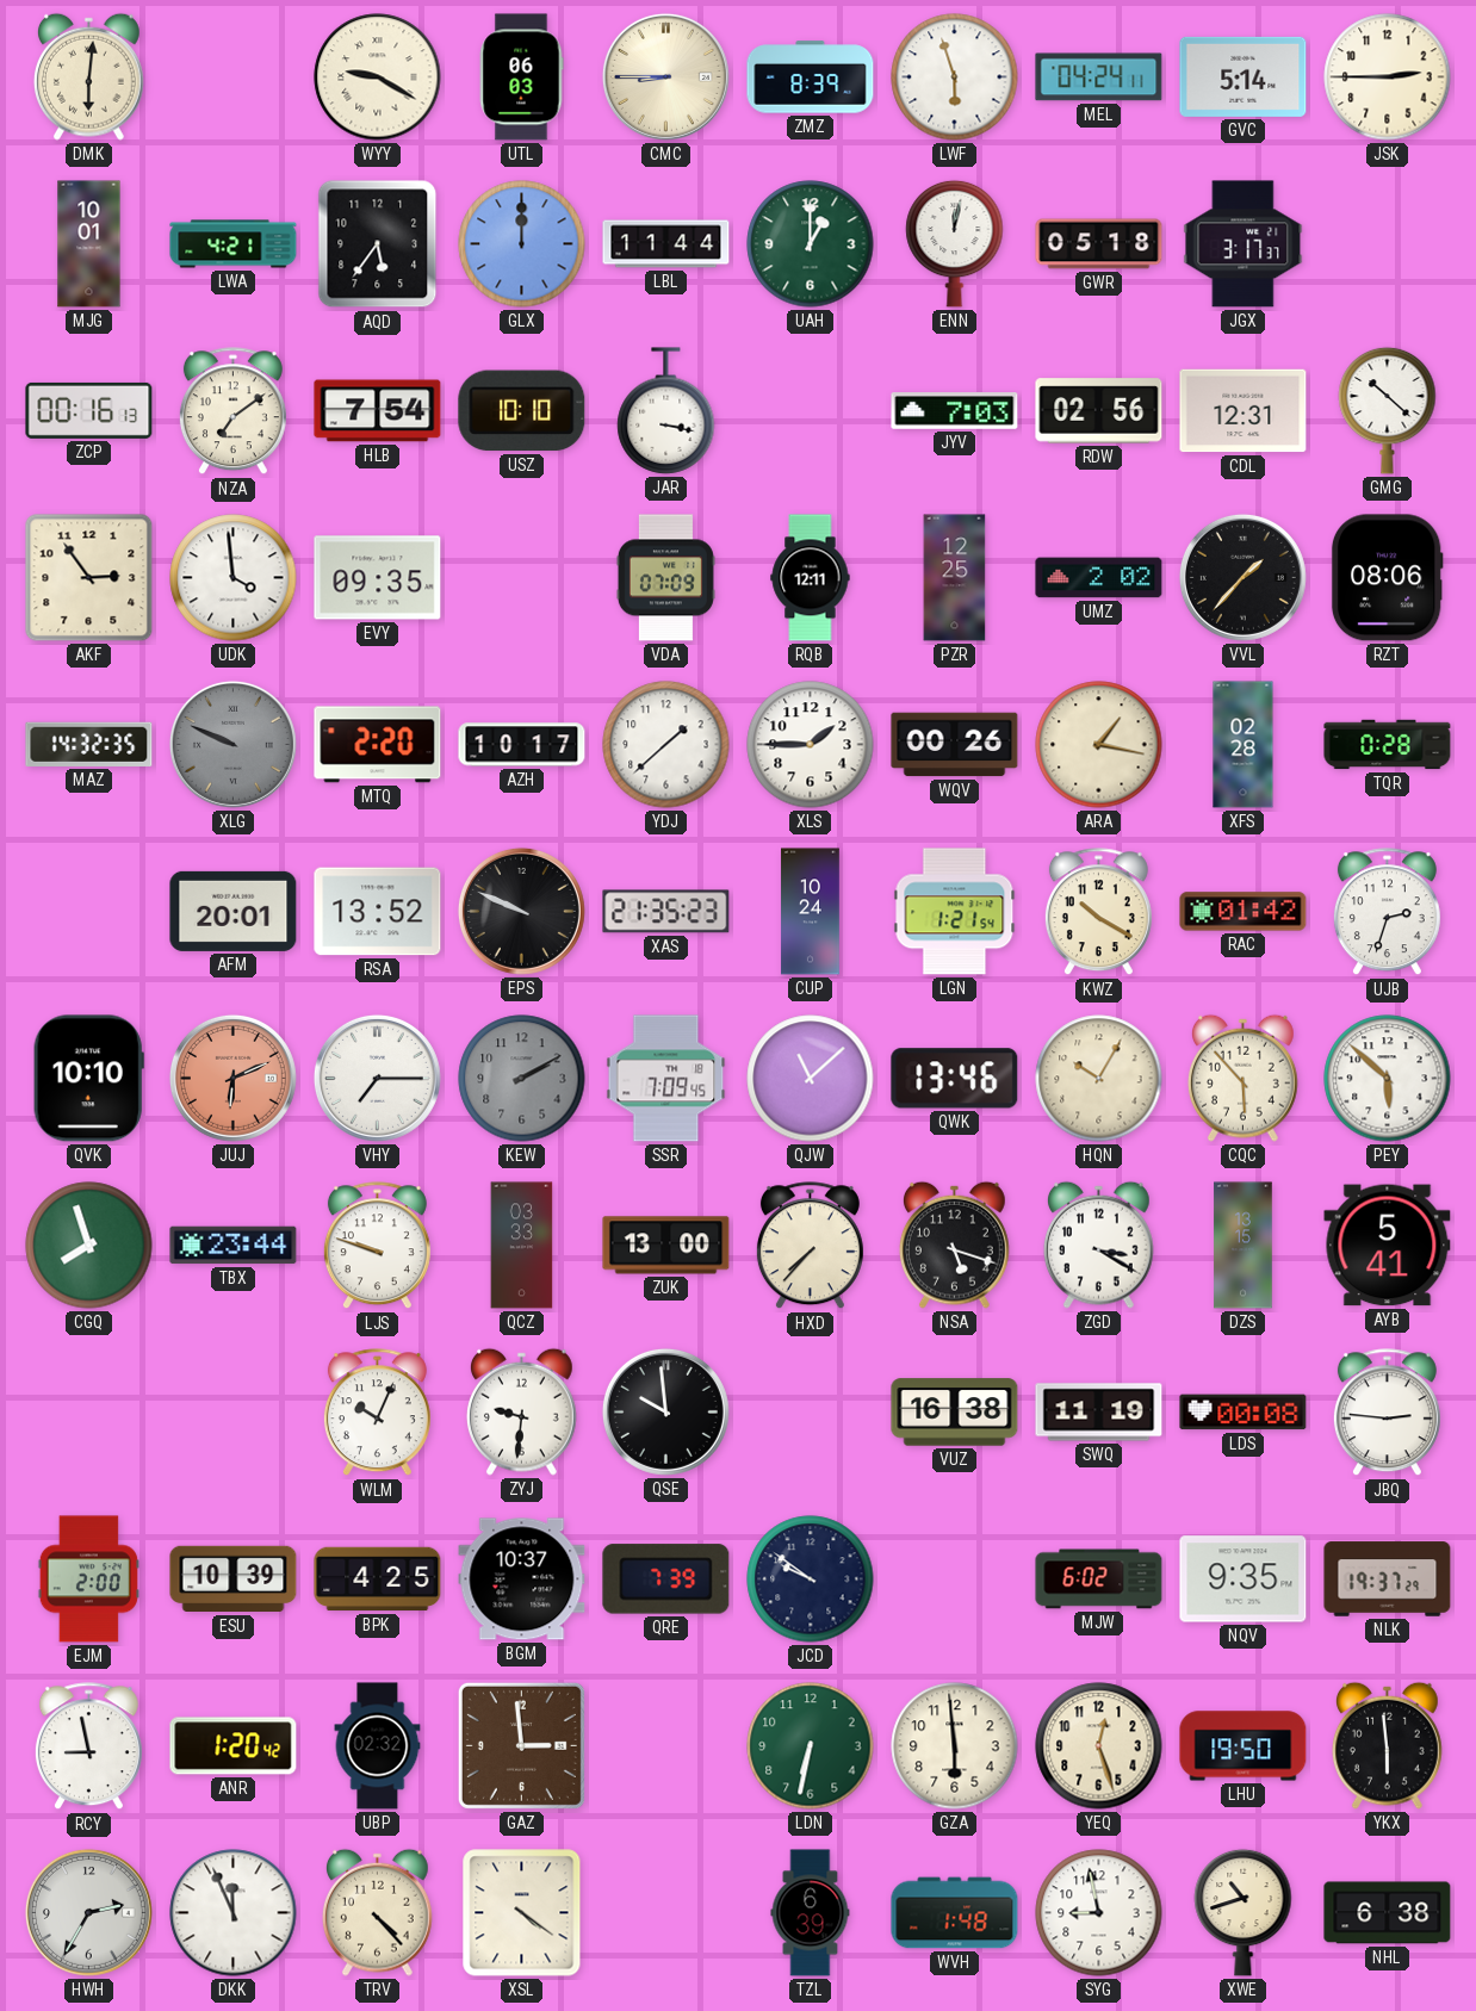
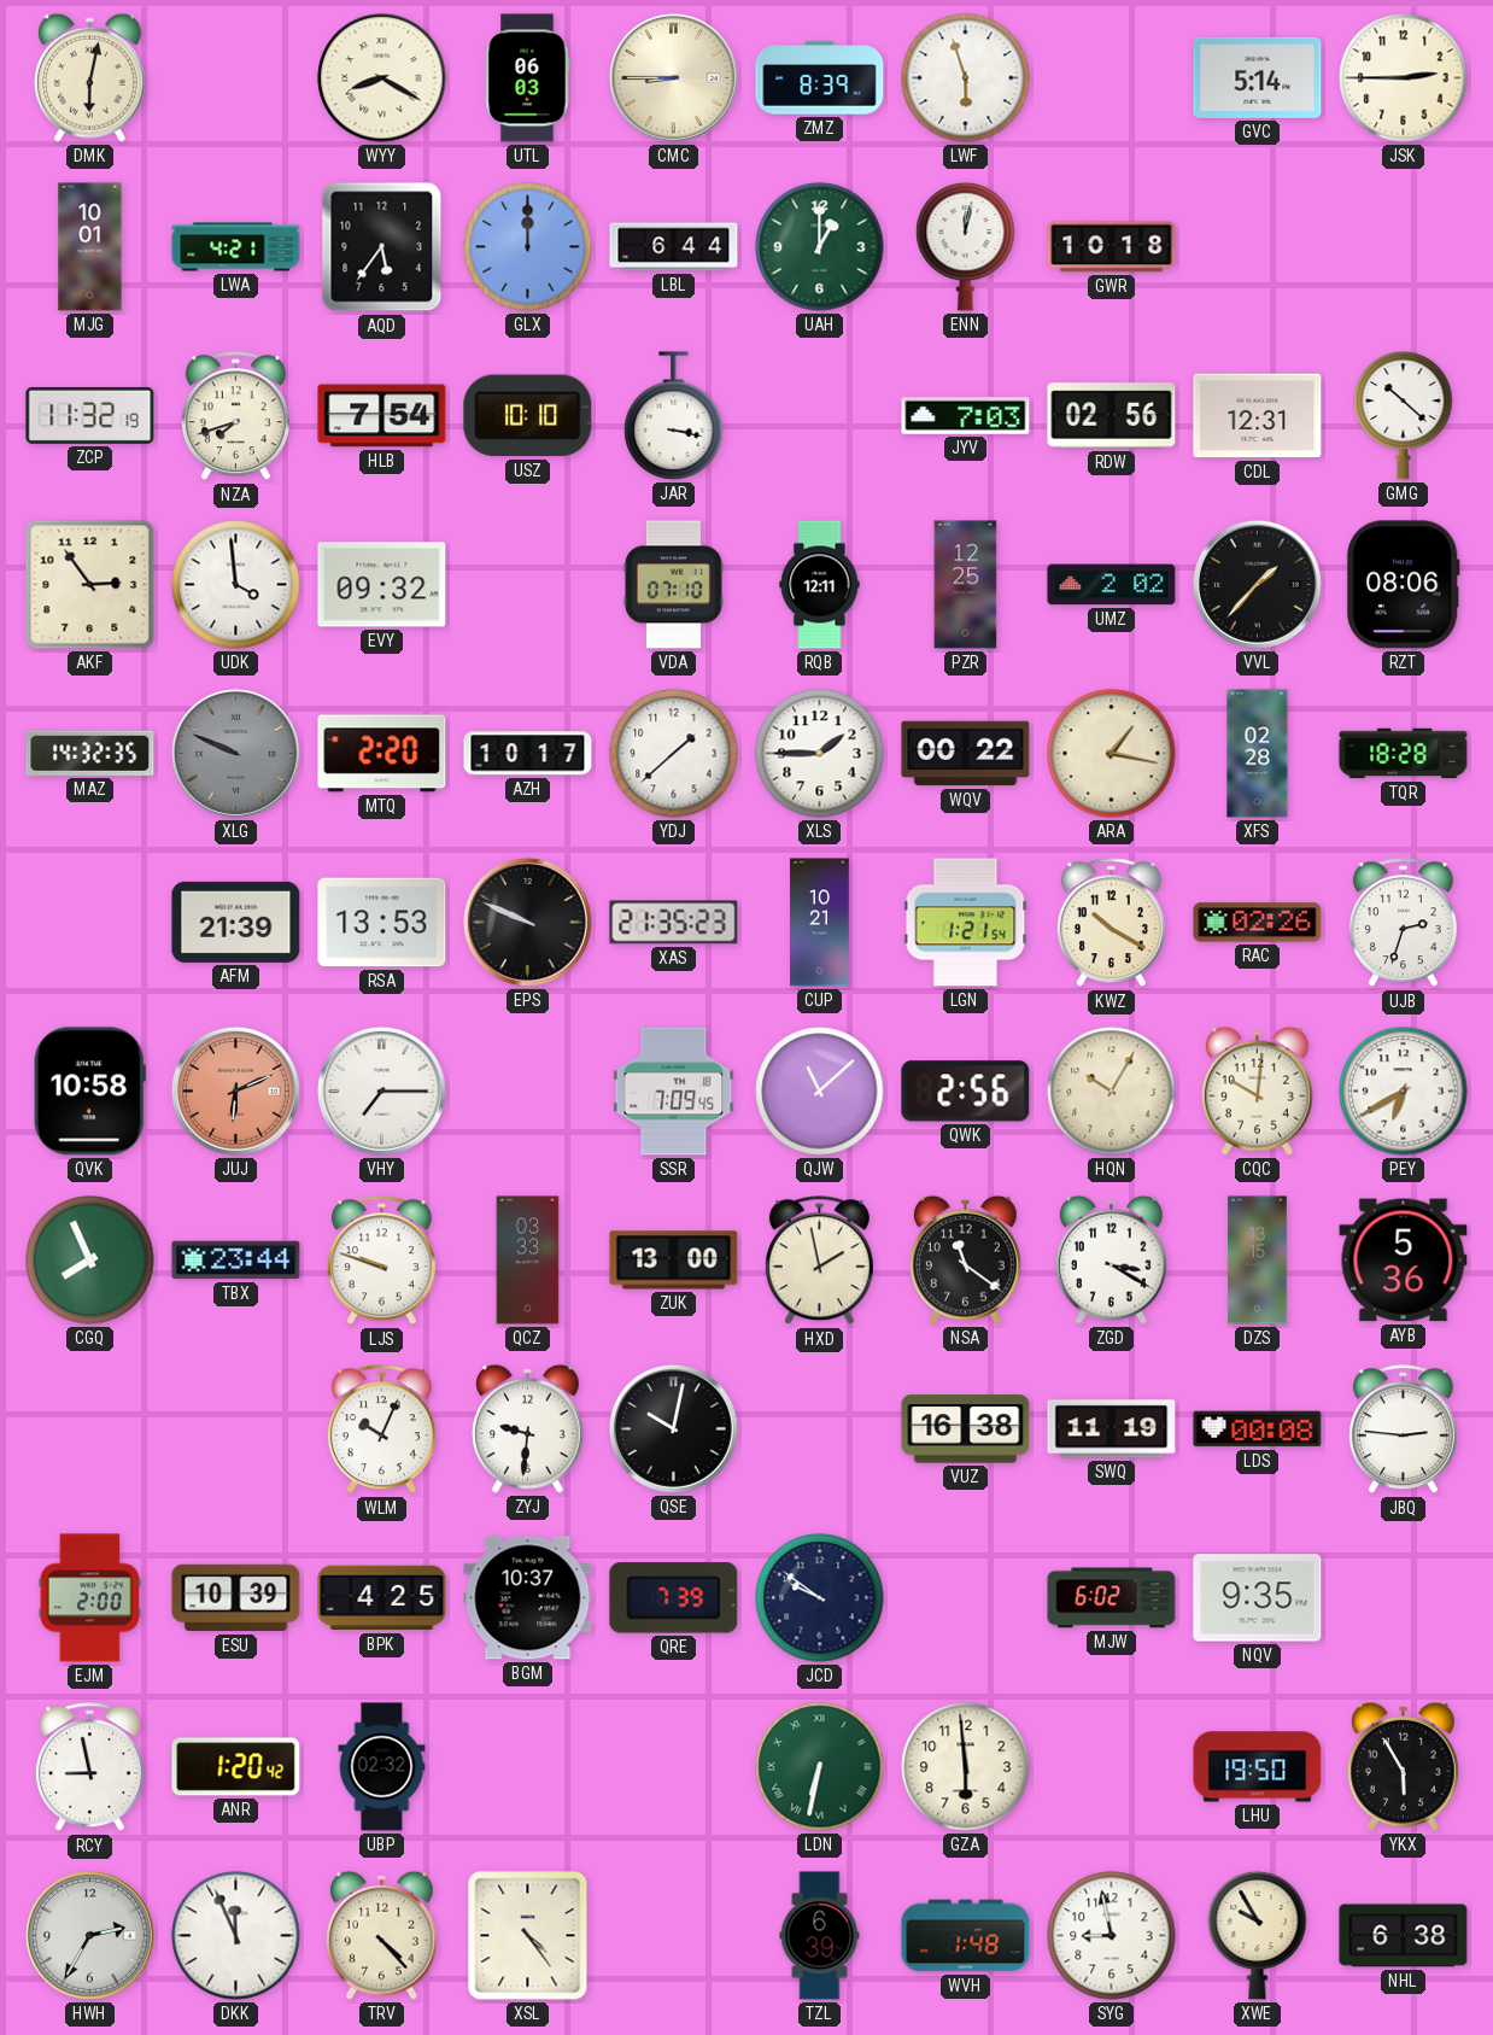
DMK: 6:01 -> 6:02 (89, 77)
WYY: 9:20 -> 8:20 (382, 78)
MEL: 04:24 -> none (1099, 77)
LBL: 11:44 -> 6:44 (674, 247)
GWR: 05:18 -> 10:18 (1112, 247)
JGX: 3:17 -> none (1244, 244)
ZCP: 00:16 -> 11:32 (90, 415)
NZA: 7:09 -> 7:42 (235, 416)
EVY: 09:35 -> 09:32 (382, 585)
VDA: 07:09 -> 07:10 (673, 585)
WQV: 00:26 -> 00:22 (966, 754)
TQR: 0:28 -> 18:28 (1404, 754)
AFM: 20:01 -> 21:39 (236, 922)
RSA: 13:52 -> 13:53 (382, 923)
CUP: 10:24 -> 10:21 (820, 923)
RAC: 01:42 -> 02:26 (1258, 923)
QVK: 10:10 -> 10:58 (89, 1092)
KEW: 2:10 -> none (522, 1079)
QWK: 13:46 -> 2:56 (966, 1092)
CQC: 5:53 -> 10:01 (1257, 1090)
PEY: 5:52 -> 6:40 (1404, 1092)
CGQ: 7:57 -> 7:56 (90, 1261)
HXD: 7:37 -> 1:58 (819, 1261)
NSA: 5:18 -> 11:21 (965, 1259)
AYB: 5:41 -> 5:36 (1404, 1261)
QSE: 9:59 -> 10:02 (673, 1428)
NLK: 19:37 -> none (1388, 1579)
GAZ: 2:59 -> none (521, 1745)
LDN numerals: Arabic -> Roman (820, 1767)
YEQ: 12:27 -> none (1099, 1746)
YKX: 5:59 -> 5:55 (1403, 1766)
XSL: 4:21 -> 4:24 (528, 1936)
XWE: 10:42 -> 9:55 (1258, 1935)
